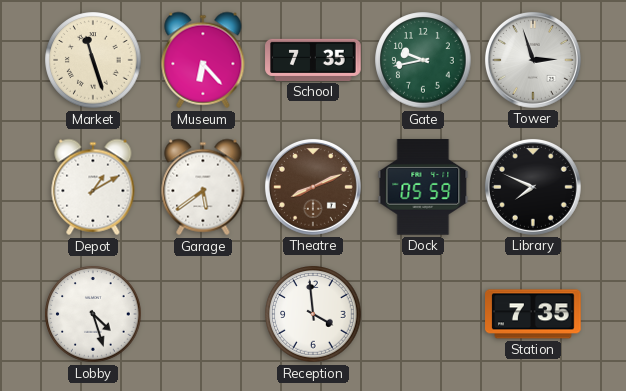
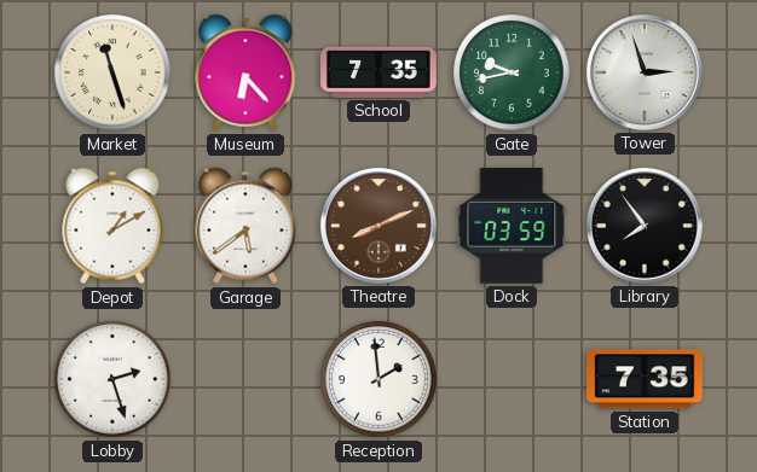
Dock: 05:59 -> 03:59 (512, 227)
Library: 7:49 -> 7:54 (645, 226)
Lobby: 4:27 -> 2:27 (112, 379)
Reception: 3:59 -> 1:59 (379, 379)
